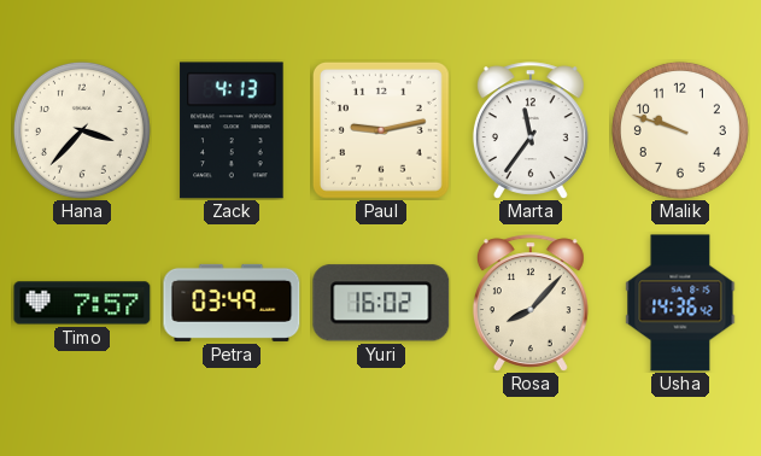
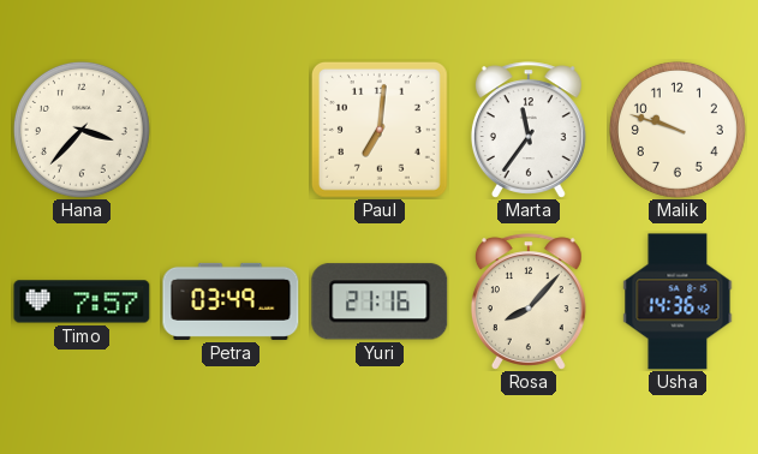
Zack: 4:13 -> none (232, 130)
Paul: 9:13 -> 7:01 (380, 130)
Yuri: 16:02 -> 21:16 (380, 301)
